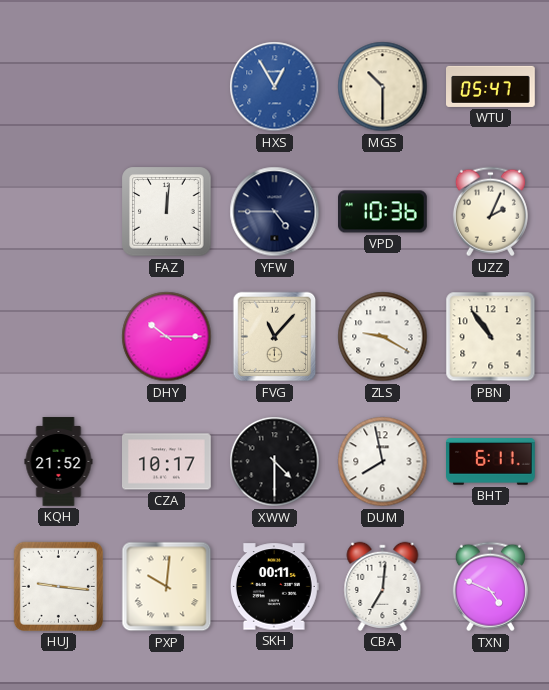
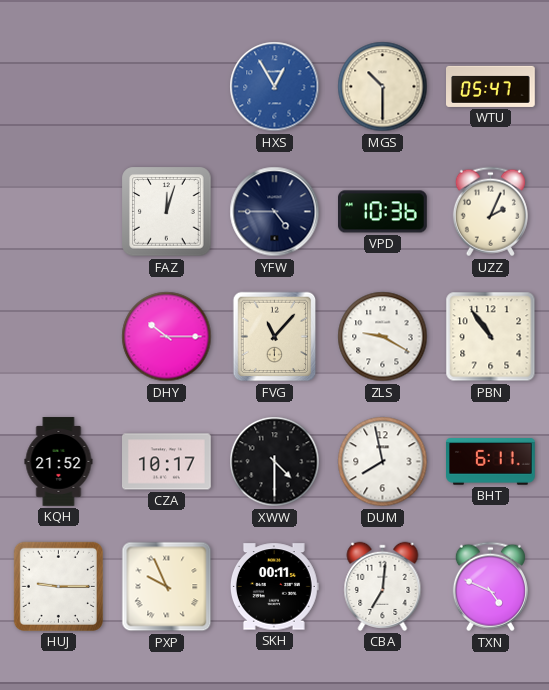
FAZ: 12:01 -> 12:03 (167, 212)
HUJ: 9:16 -> 9:15 (58, 586)
PXP: 10:01 -> 9:56 (167, 587)
